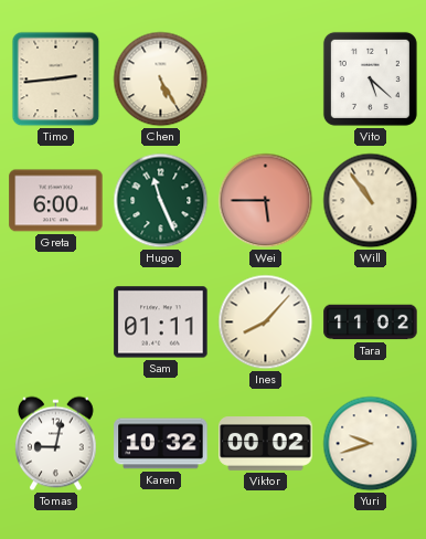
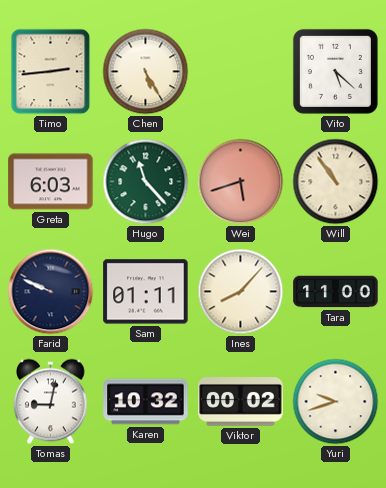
Greta: 6:00 -> 6:03 (51, 182)
Hugo: 11:26 -> 11:23 (146, 182)
Wei: 5:45 -> 5:42 (241, 182)
Farid: none -> 9:49 (51, 292)
Tara: 11:02 -> 11:00 (336, 292)
